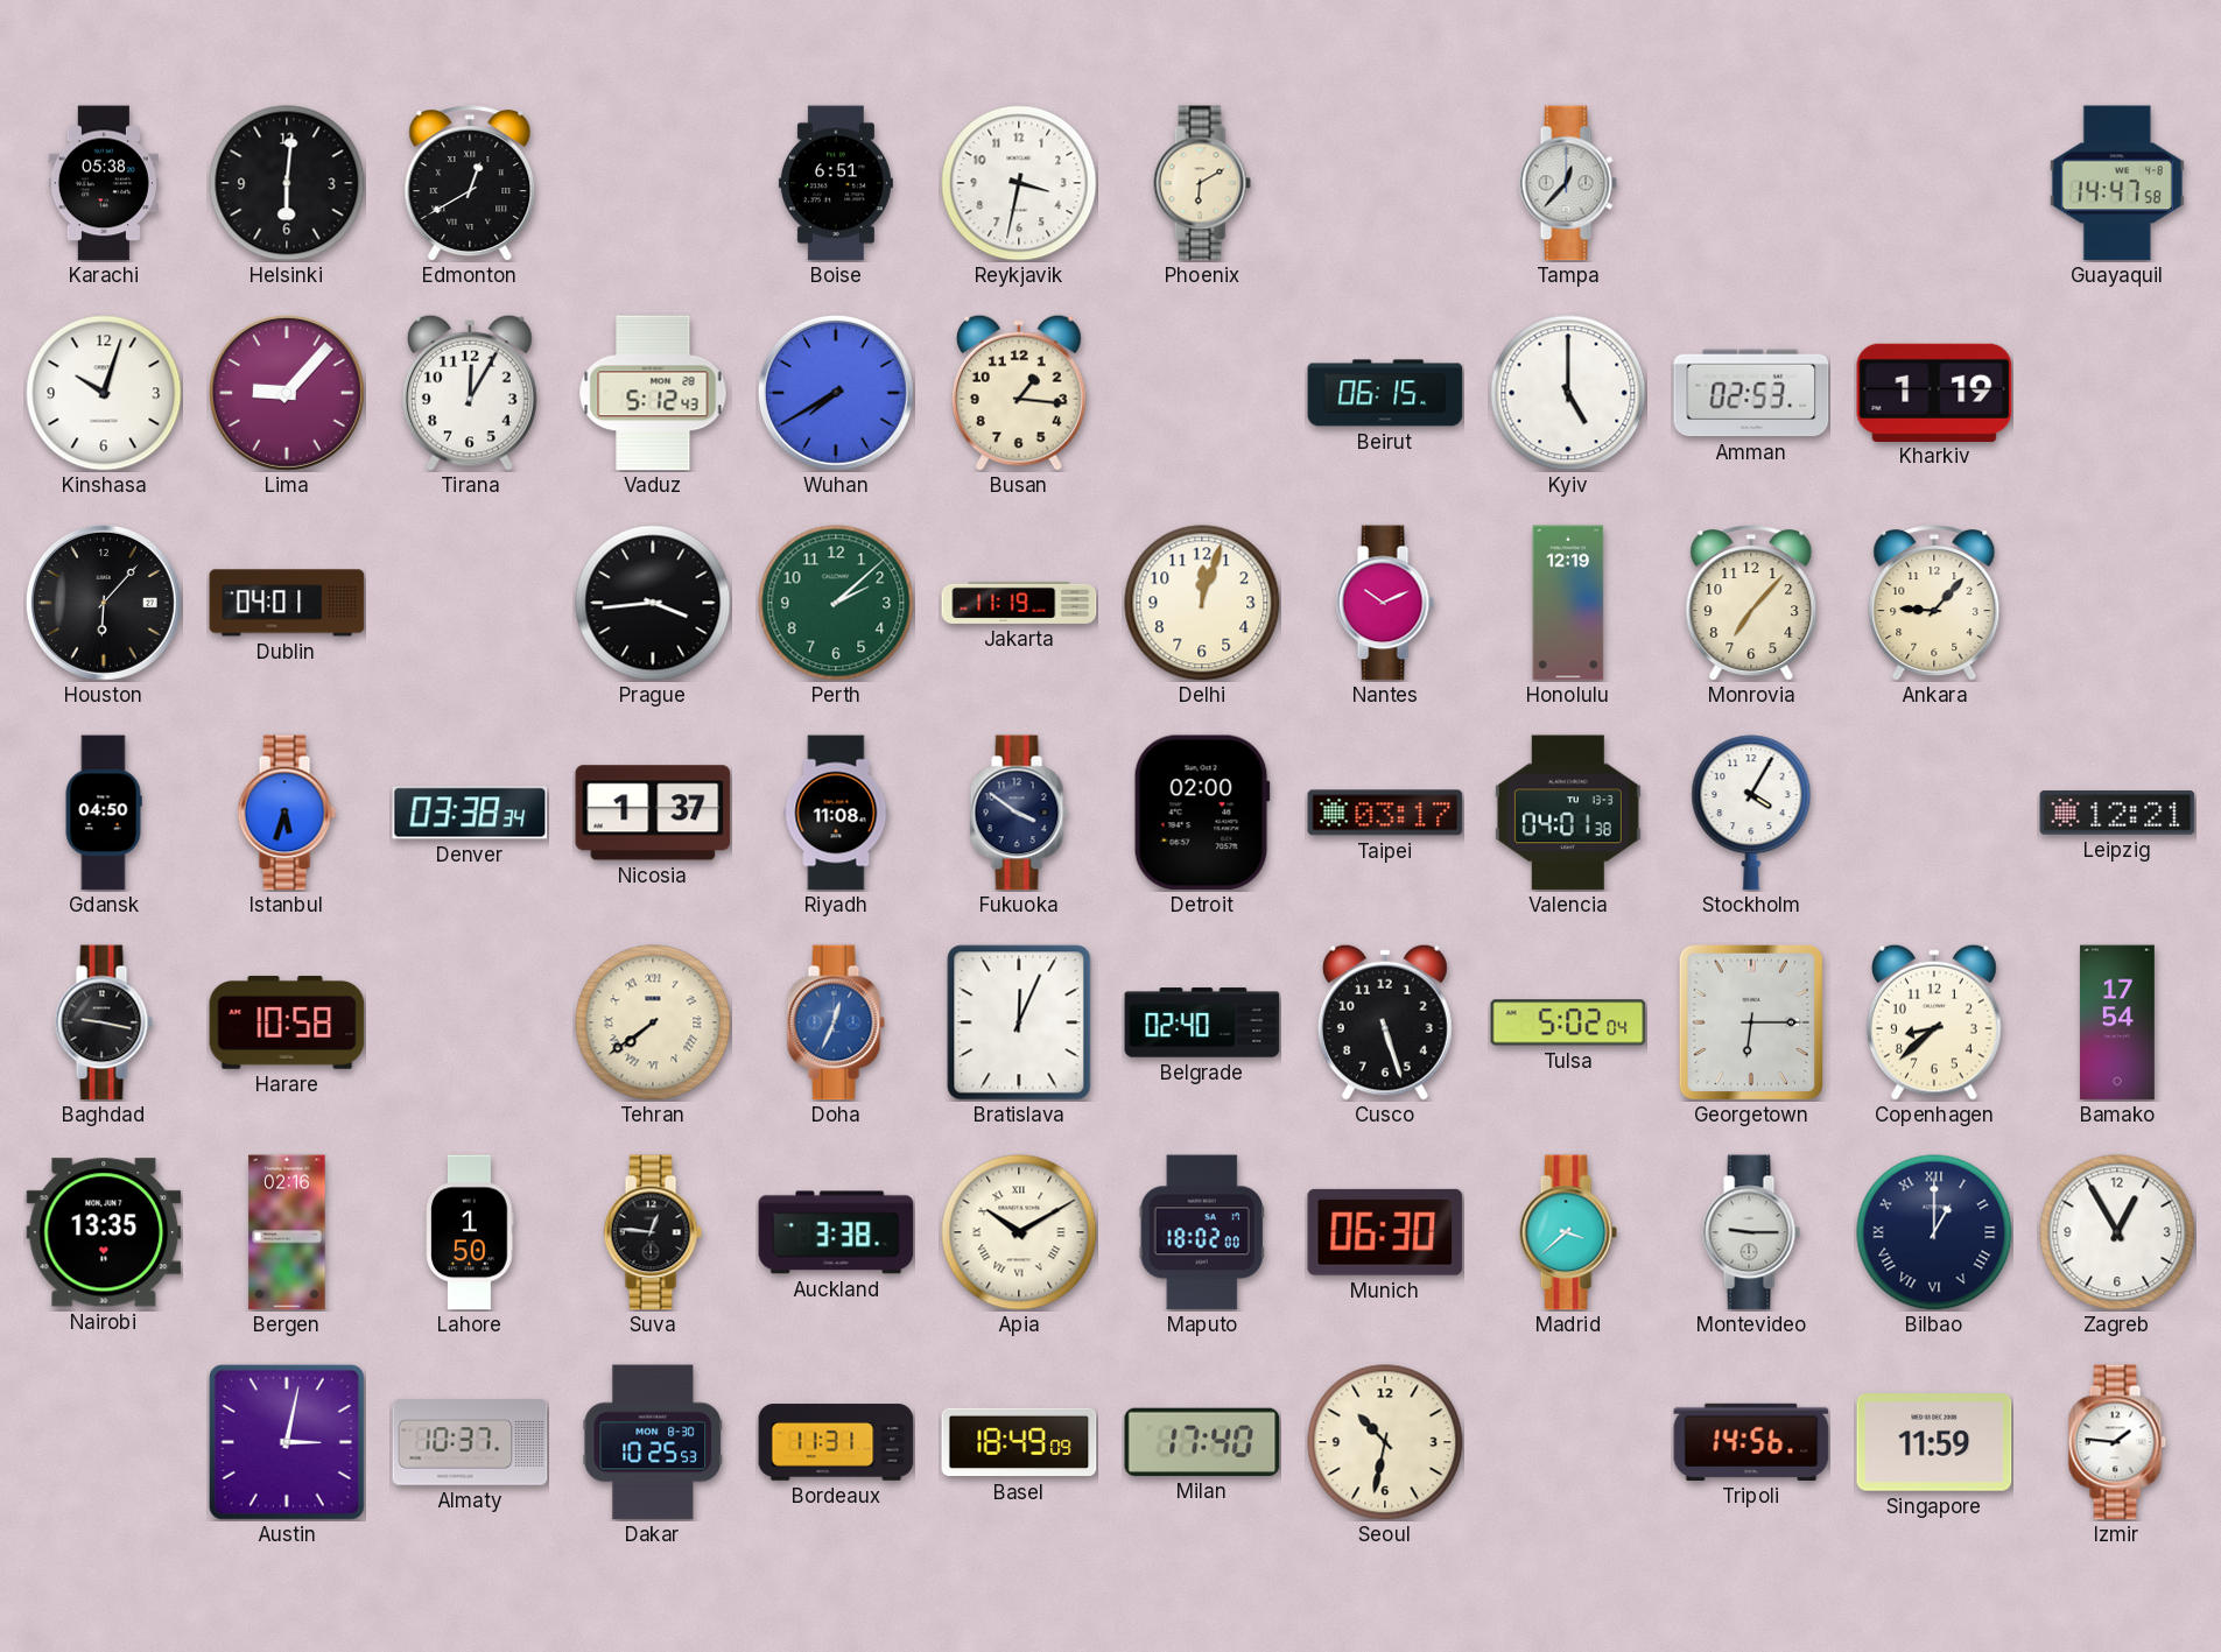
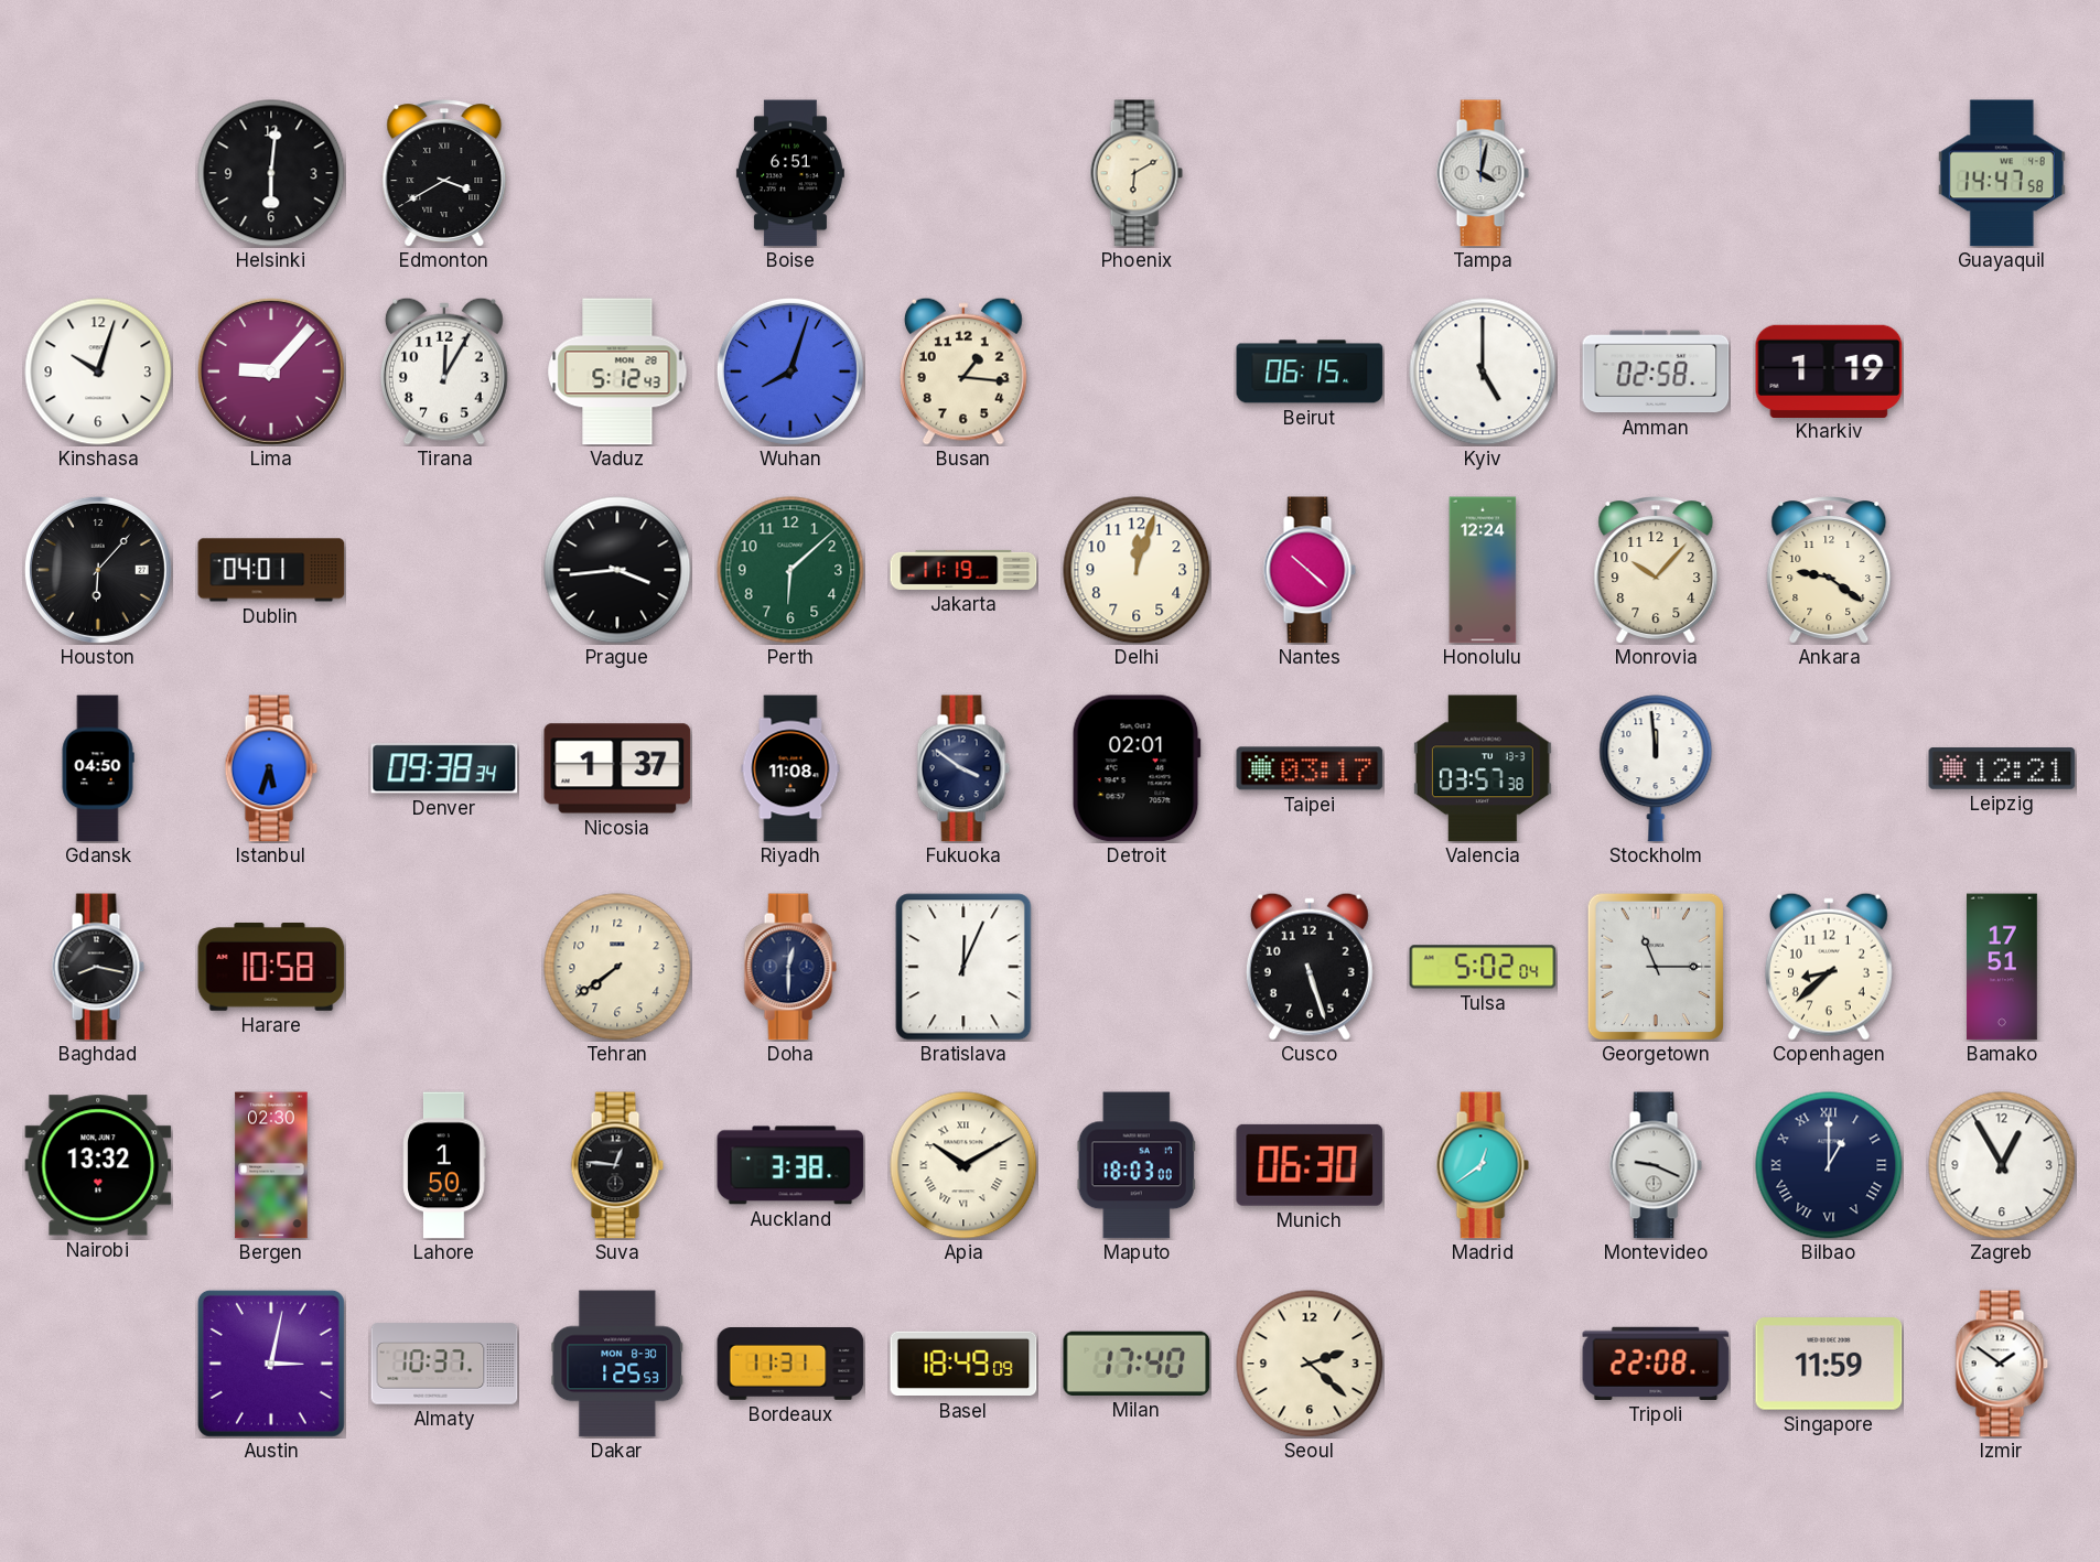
Karachi: 05:38 -> none (104, 183)
Edmonton: 12:40 -> 3:40 (444, 173)
Reykjavik: 3:32 -> none (1019, 183)
Tampa: 12:37 -> 4:02 (1483, 173)
Wuhan: 7:40 -> 8:03 (790, 371)
Amman: 02:53 -> 02:58 (1656, 371)
Perth: 2:08 -> 6:08 (790, 570)
Nantes: 10:11 -> 10:22 (1310, 570)
Honolulu: 12:19 -> 12:24 (1483, 570)
Monrovia: 7:07 -> 10:07 (1656, 570)
Ankara: 9:07 -> 9:21 (1829, 570)
Denver: 03:38 -> 09:38 (444, 768)
Detroit: 02:00 -> 02:01 (1137, 768)
Valencia: 04:01 -> 03:57 (1483, 768)
Stockholm: 4:05 -> 11:59 (1656, 768)
Baghdad: 9:17 -> 8:17 (98, 967)
Tehran numerals: Roman -> Arabic (617, 967)
Doha: 12:34 -> 12:30 (790, 967)
Doha dial: blue -> navy (790, 967)
Belgrade: 02:40 -> none (1202, 1022)
Georgetown: 6:15 -> 11:15 (1655, 966)
Bamako: 17:54 -> 17:51 (2002, 967)
Nairobi: 13:35 -> 13:32 (98, 1165)
Bergen: 02:16 -> 02:30 (271, 1165)
Maputo: 18:02 -> 18:03 (1137, 1165)
Madrid: 3:38 -> 12:39 (1483, 1165)
Montevideo: 9:15 -> 9:19 (1656, 1165)
Dakar: 10:25 -> 1:25 (617, 1364)
Seoul: 10:32 -> 2:22 (1310, 1364)
Tripoli: 14:56 -> 22:08 (1656, 1364)
Izmir: 1:46 -> 1:51 (2002, 1364)
